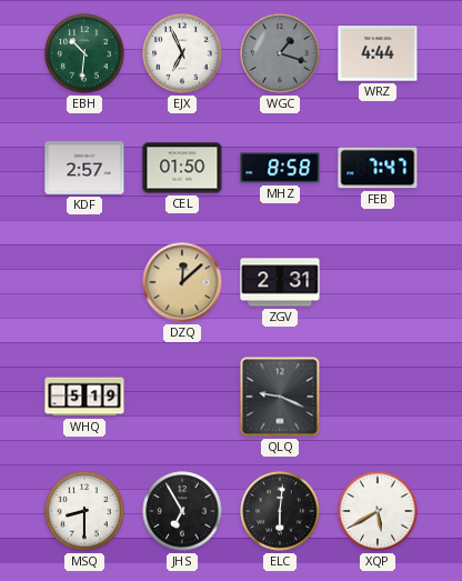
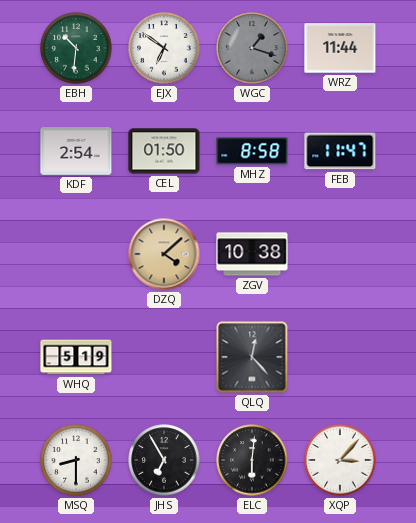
EJX: 6:56 -> 6:51 (164, 48)
WRZ: 4:44 -> 11:44 (340, 48)
KDF: 2:57 -> 2:54 (76, 152)
FEB: 7:47 -> 11:47 (340, 151)
DZQ: 12:08 -> 4:08 (164, 254)
ZGV: 2:31 -> 10:38 (252, 254)
QLQ: 9:19 -> 12:23 (252, 357)
XQP: 5:40 -> 3:07 (340, 460)
